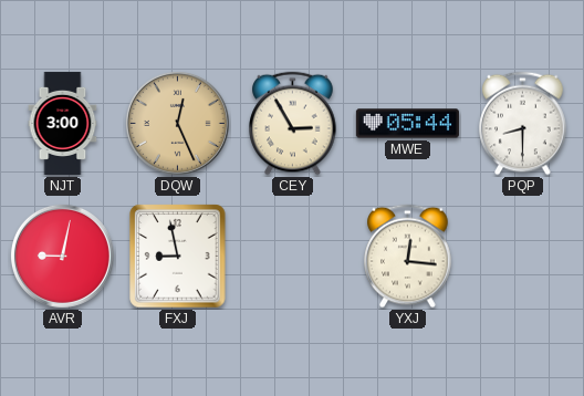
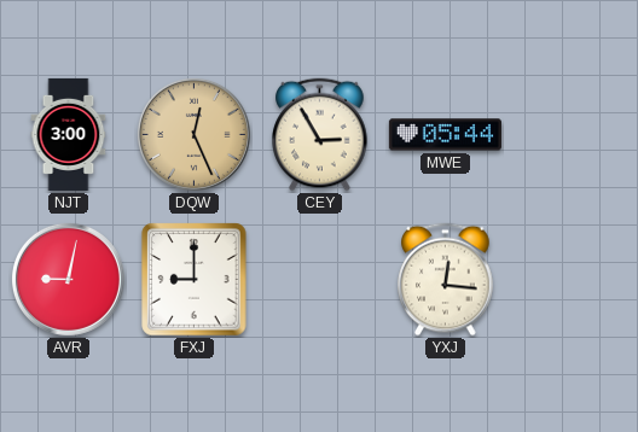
PQP: 8:30 -> none (523, 124)
FXJ: 8:58 -> 9:00 (195, 280)
